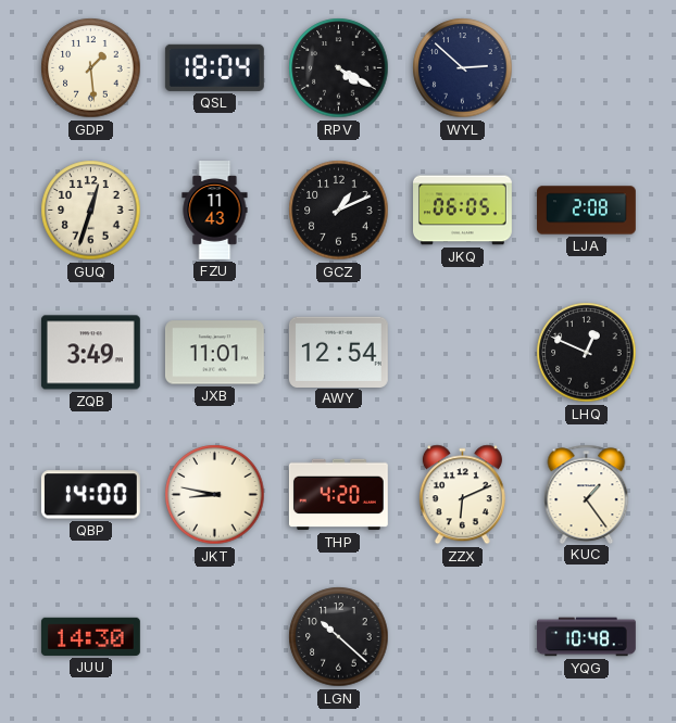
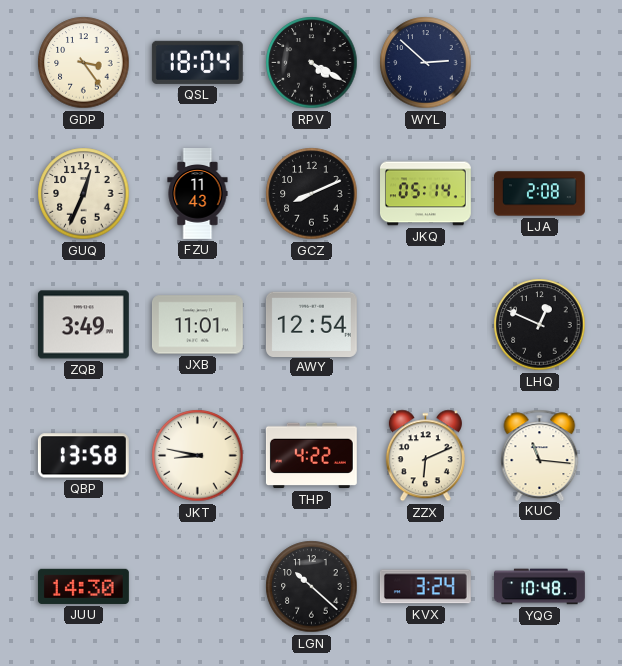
GDP: 1:29 -> 3:24 (84, 63)
GUQ: 12:33 -> 12:34 (84, 194)
GCZ: 1:11 -> 8:11 (312, 194)
JKQ: 06:05 -> 05:14 (426, 194)
QBP: 14:00 -> 13:58 (83, 456)
THP: 4:20 -> 4:22 (311, 456)
KUC: 1:24 -> 11:16 (540, 455)
KVX: none -> 3:24 (425, 587)
